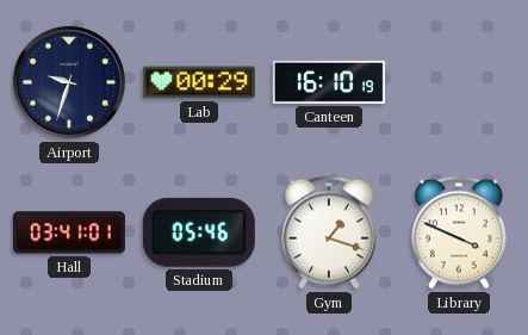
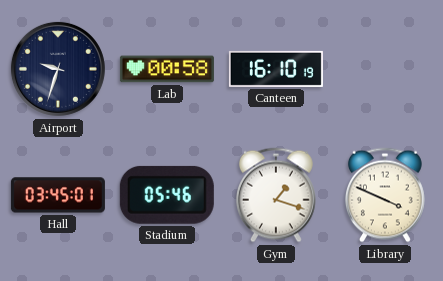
Lab: 00:29 -> 00:58 (167, 69)
Hall: 03:41 -> 03:45 (58, 195)
